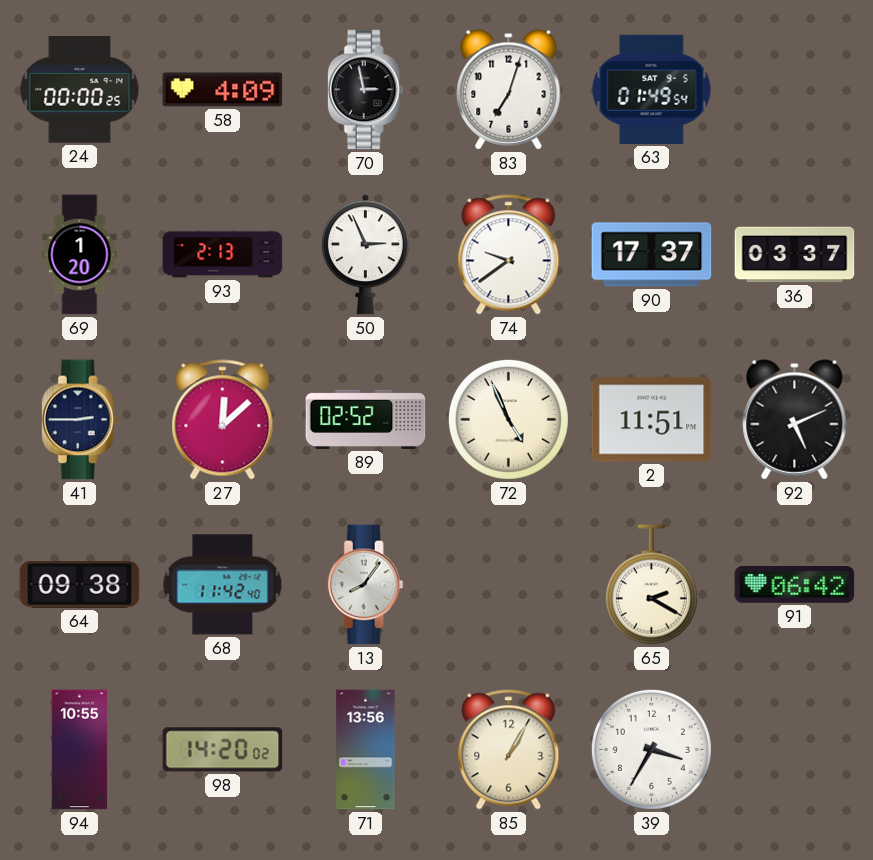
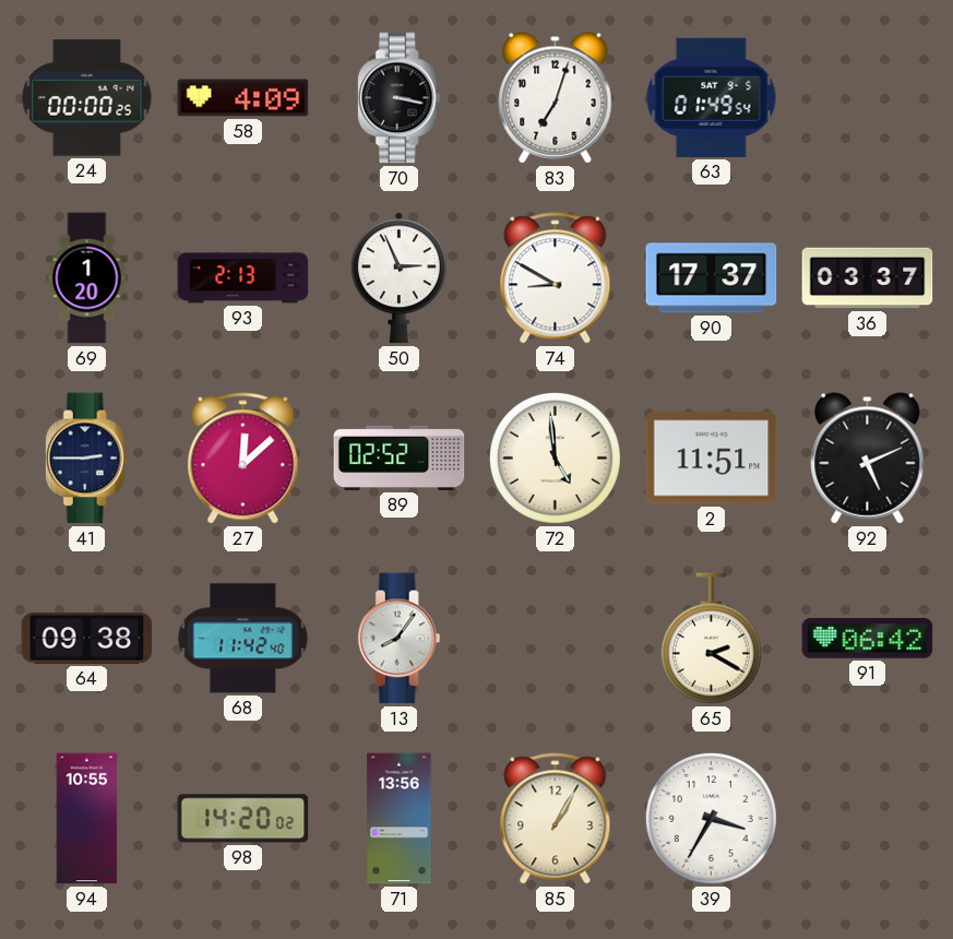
70: 2:58 -> 3:17 (398, 98)
74: 9:39 -> 8:50 (556, 278)
72: 4:56 -> 4:59 (555, 457)
